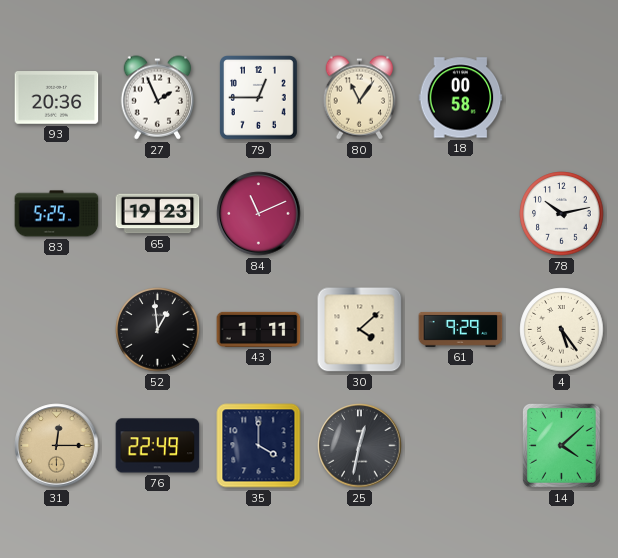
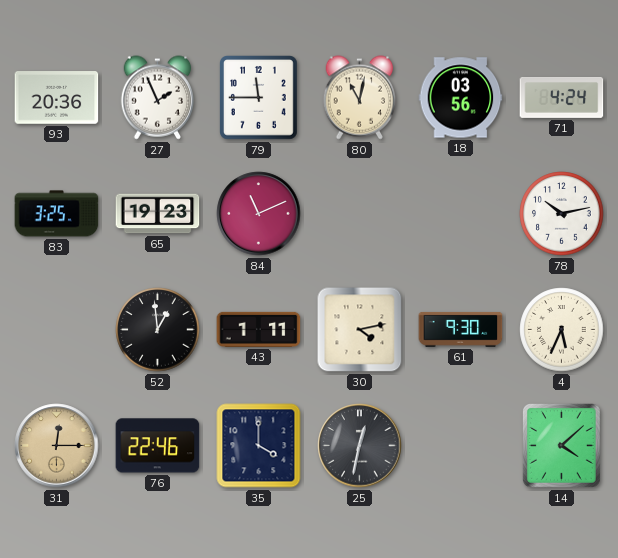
79: 12:45 -> 11:45 (259, 98)
80: 11:06 -> 11:02 (359, 98)
18: 00:58 -> 03:56 (461, 98)
71: none -> 4:24 (562, 98)
83: 5:25 -> 3:25 (57, 214)
30: 4:08 -> 4:13 (360, 330)
61: 9:29 -> 9:30 (461, 329)
4: 5:24 -> 5:34 (562, 330)
76: 22:49 -> 22:46 (158, 446)
